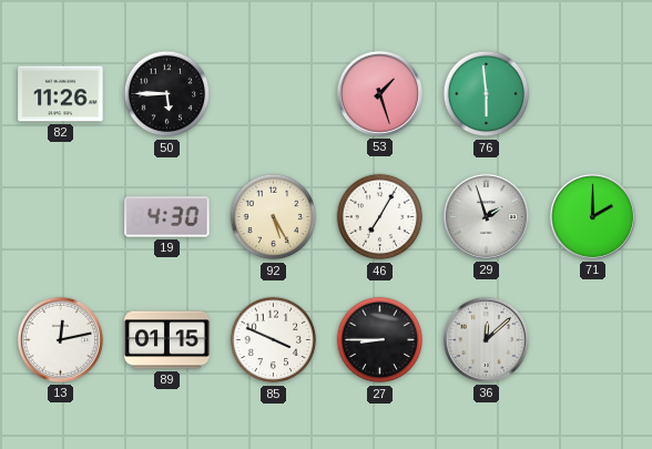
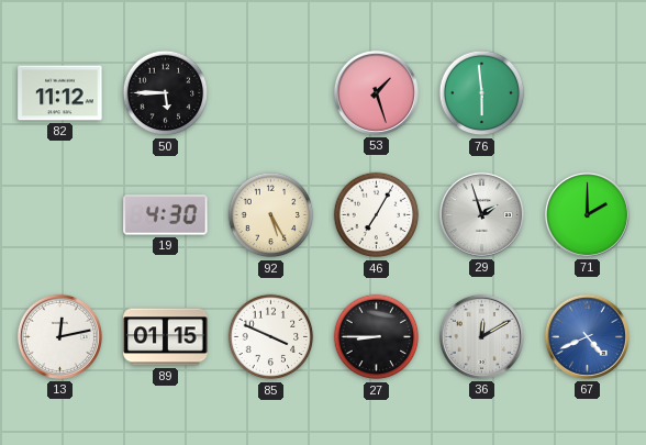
82: 11:26 -> 11:12 (60, 93)
36: 12:08 -> 12:10 (481, 336)
67: none -> 4:41 (587, 336)
